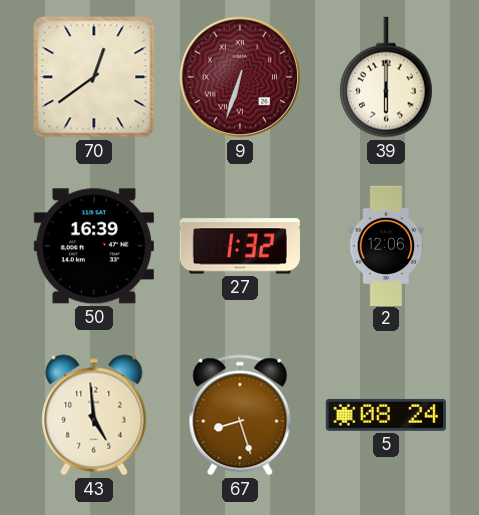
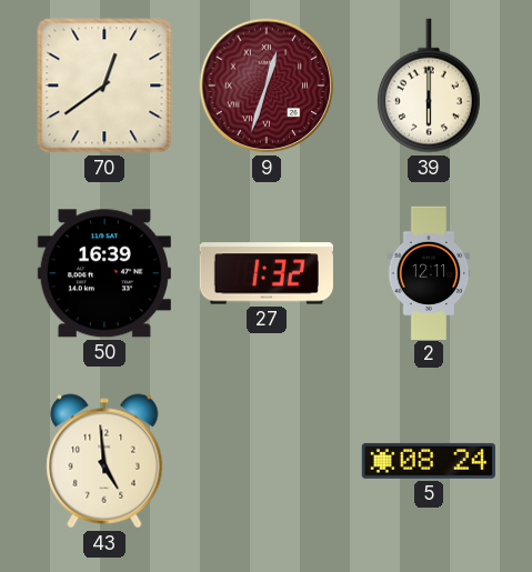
9: 6:33 -> 12:33 (267, 86)
2: 12:06 -> 12:11 (429, 272)
67: 8:27 -> none (240, 415)
